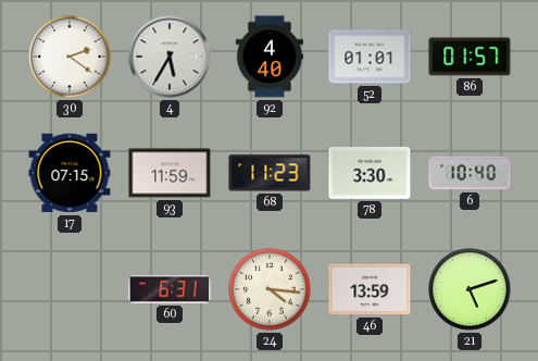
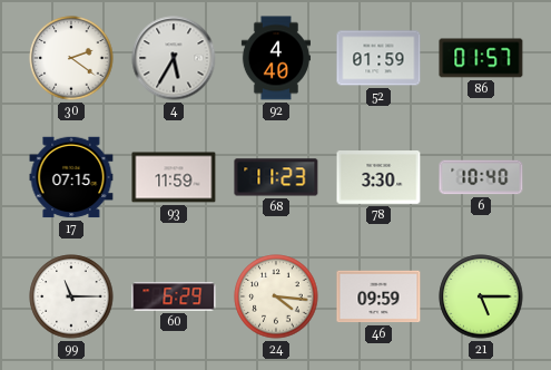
52: 01:01 -> 01:59 (378, 58)
99: none -> 11:15 (71, 296)
60: 6:31 -> 6:29 (174, 296)
46: 13:59 -> 09:59 (378, 296)
21: 5:12 -> 5:15 (481, 296)
